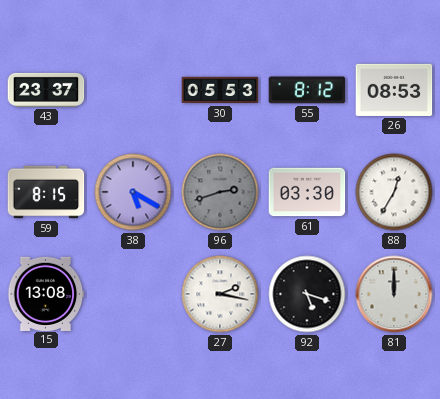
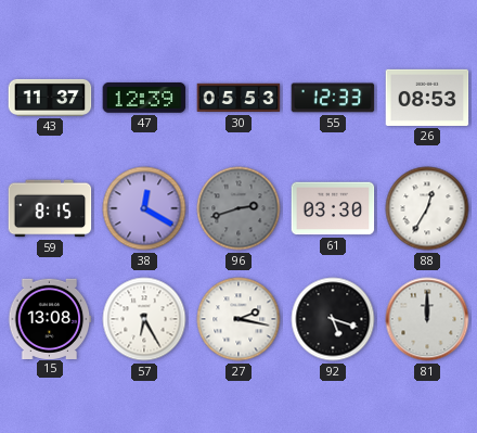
43: 23:37 -> 11:37 (50, 98)
47: none -> 12:39 (144, 99)
55: 8:12 -> 12:33 (333, 98)
38: 5:20 -> 12:20 (144, 208)
57: none -> 6:25 (144, 319)
